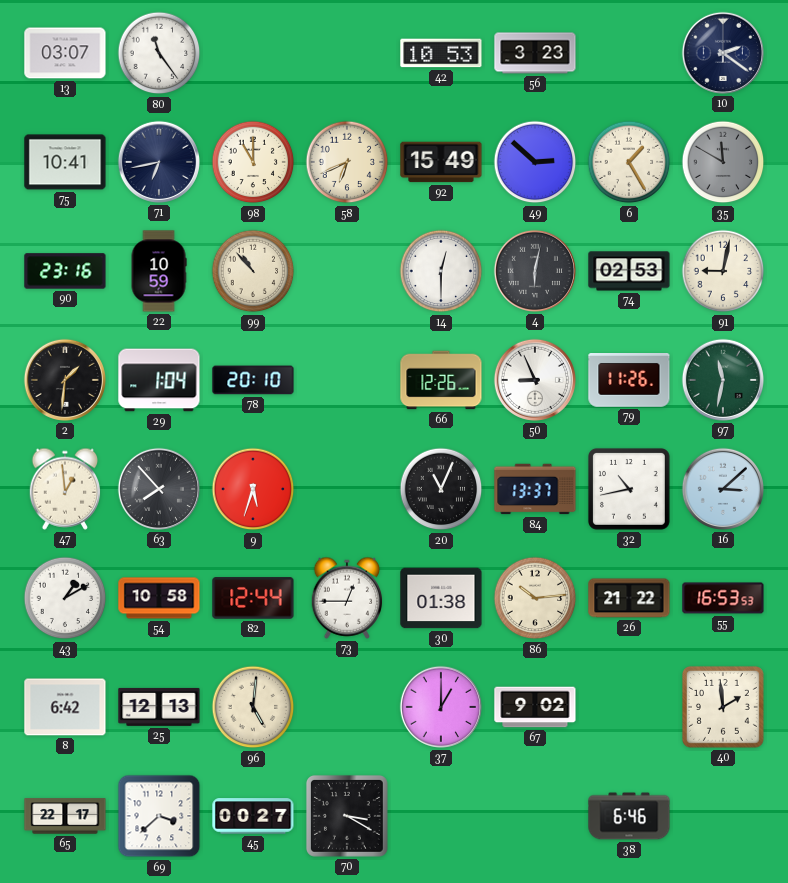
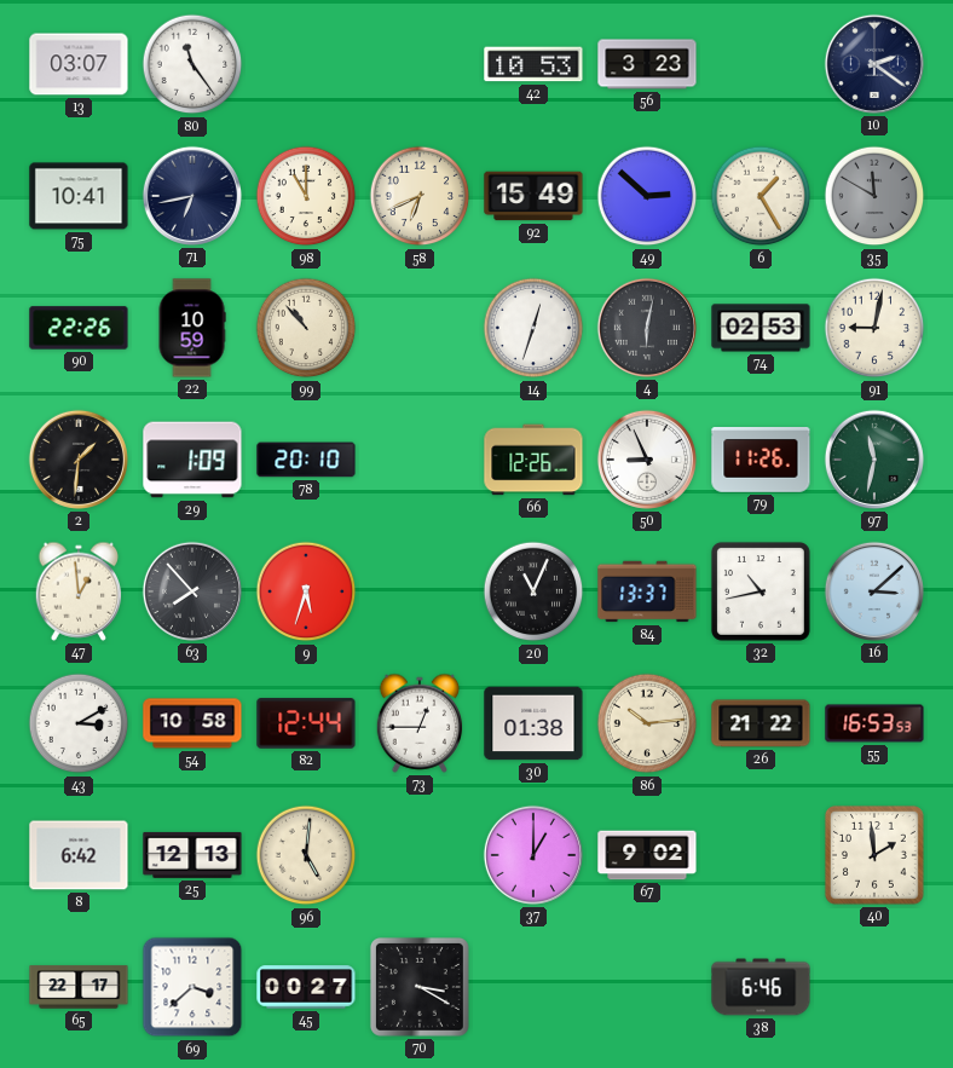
90: 23:16 -> 22:26 (79, 328)
14: 12:30 -> 12:33 (533, 328)
29: 1:04 -> 1:09 (192, 460)
43: 1:10 -> 3:10 (79, 723)
